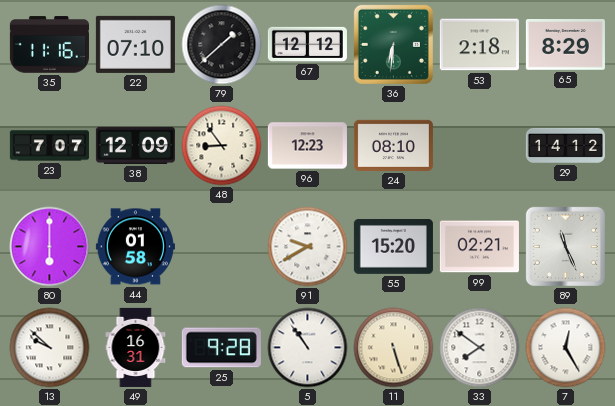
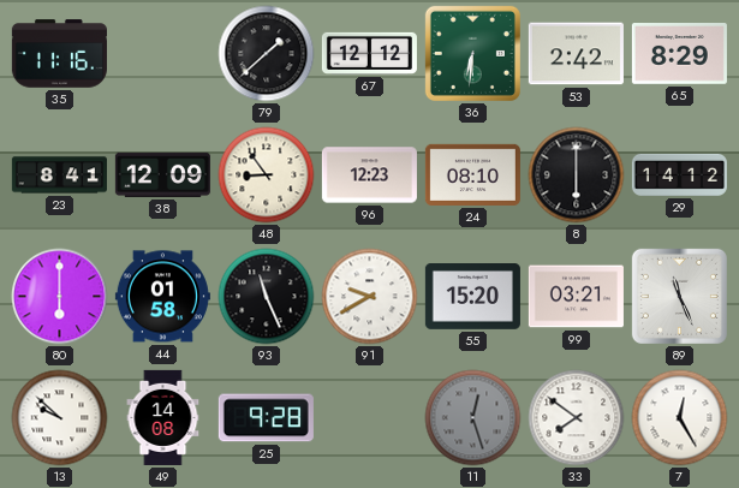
22: 07:10 -> none (135, 44)
53: 2:18 -> 2:42 (576, 54)
23: 7:07 -> 8:41 (59, 175)
8: none -> 6:00 (577, 175)
93: none -> 11:26 (267, 297)
99: 02:21 -> 03:21 (576, 297)
49: 16:31 -> 14:08 (163, 417)
5: 10:54 -> none (308, 348)
11: 5:27 -> 12:27 (473, 418)
11 dial: cream -> grey (473, 418)
